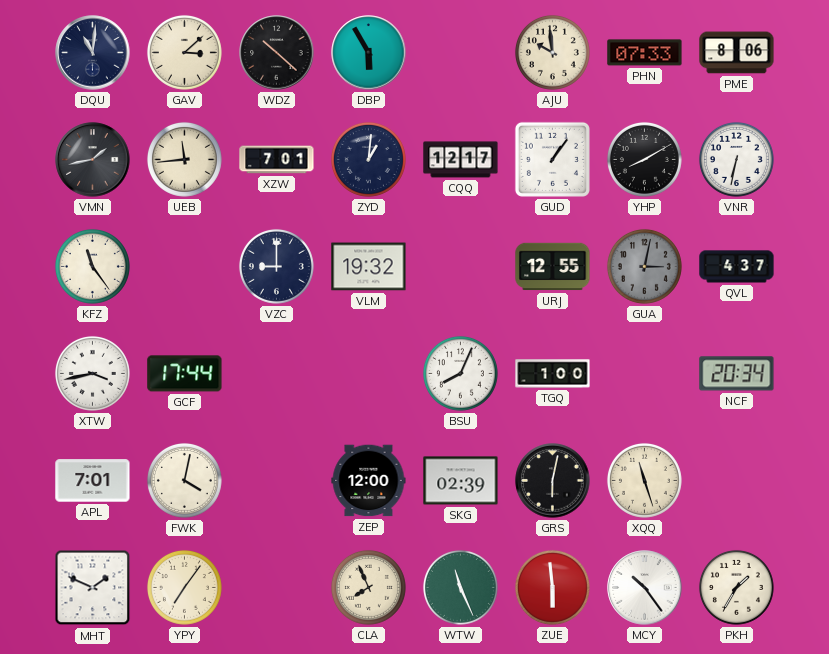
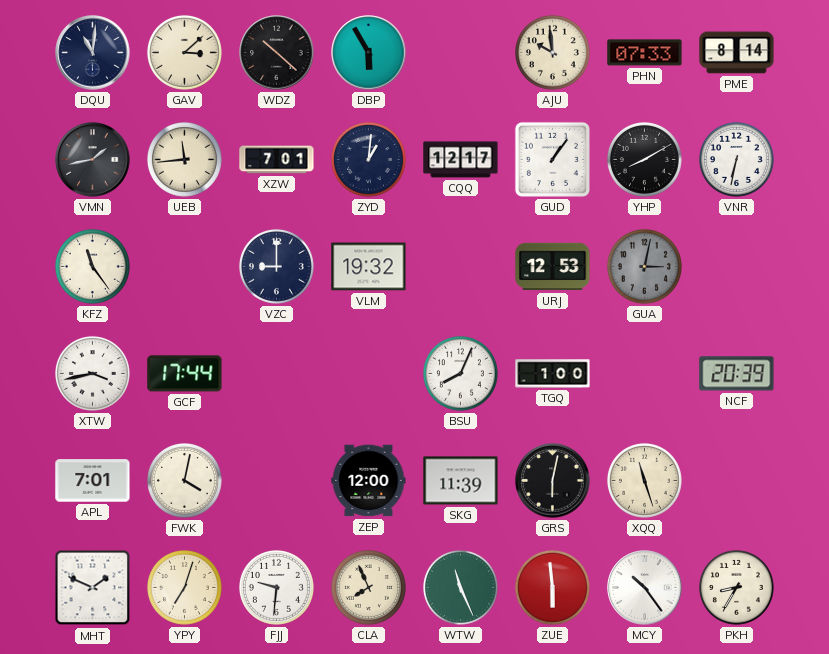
PME: 8:06 -> 8:14 (737, 53)
URJ: 12:55 -> 12:53 (553, 267)
QVL: 4:37 -> none (737, 267)
NCF: 20:34 -> 20:39 (737, 374)
SKG: 02:39 -> 11:39 (461, 481)
YPY: 7:06 -> 7:03 (184, 587)
FJJ: none -> 9:31 (276, 587)
PKH: 1:35 -> 8:35 (736, 587)
